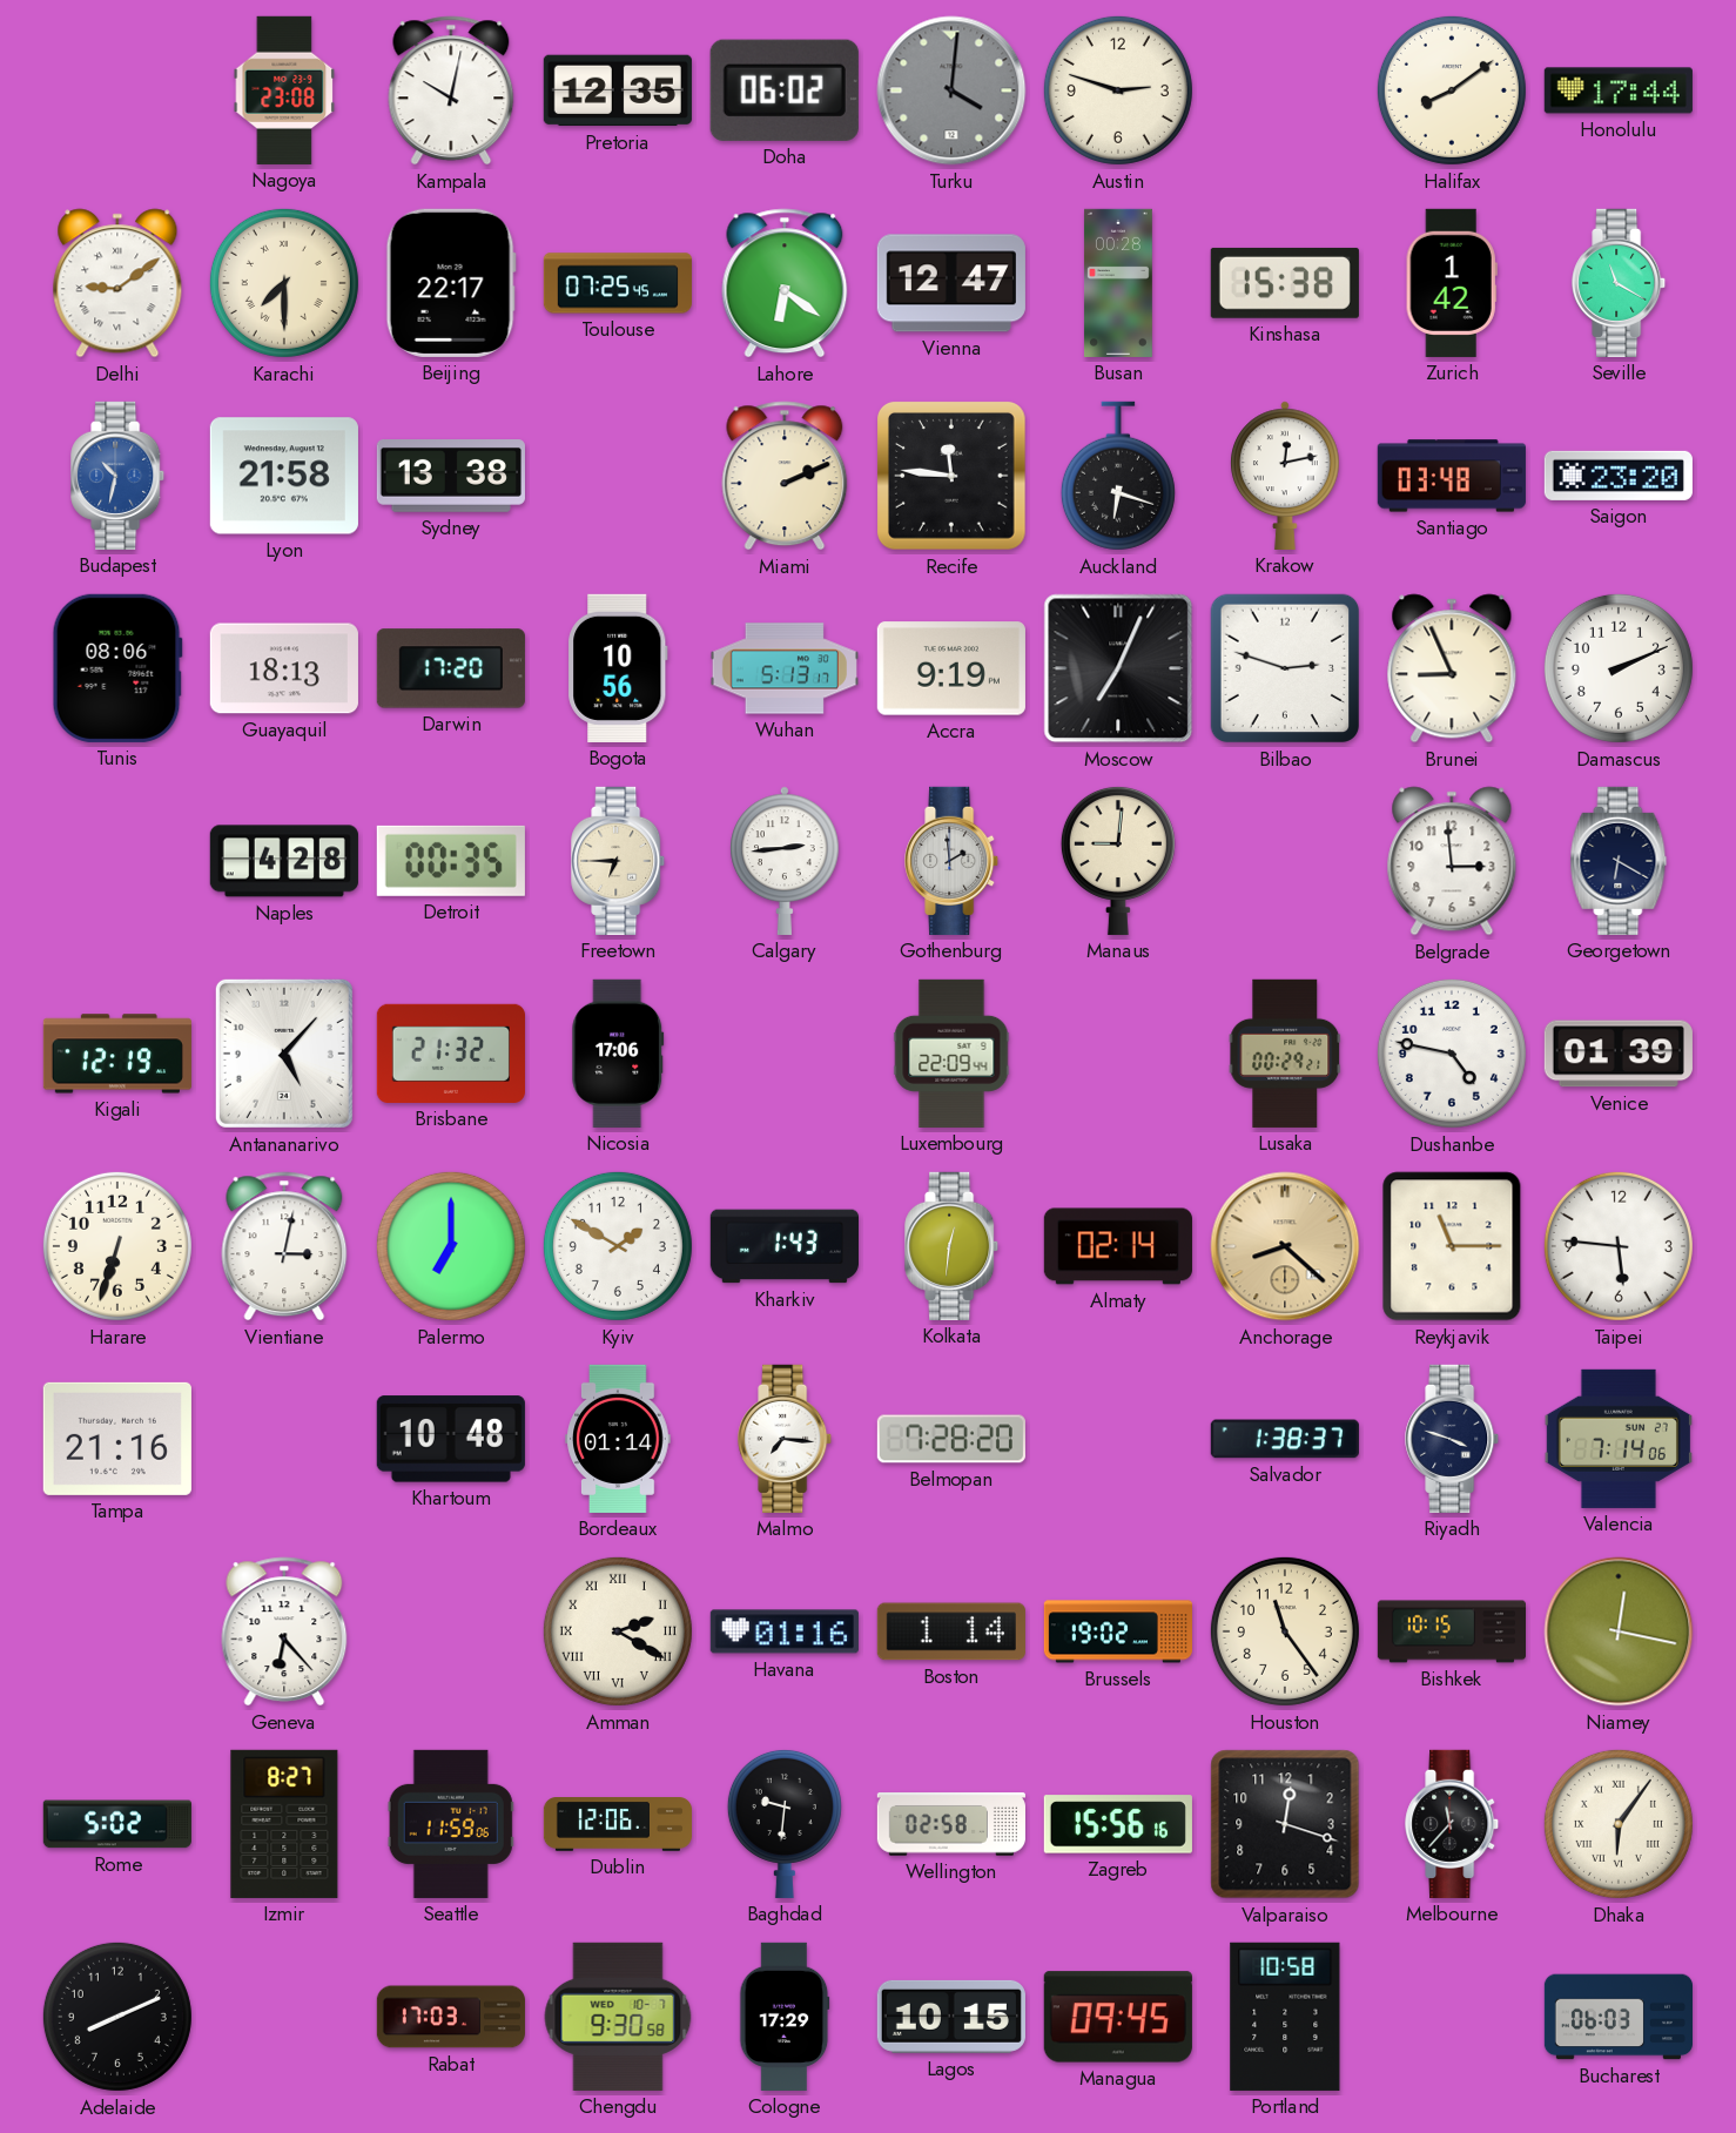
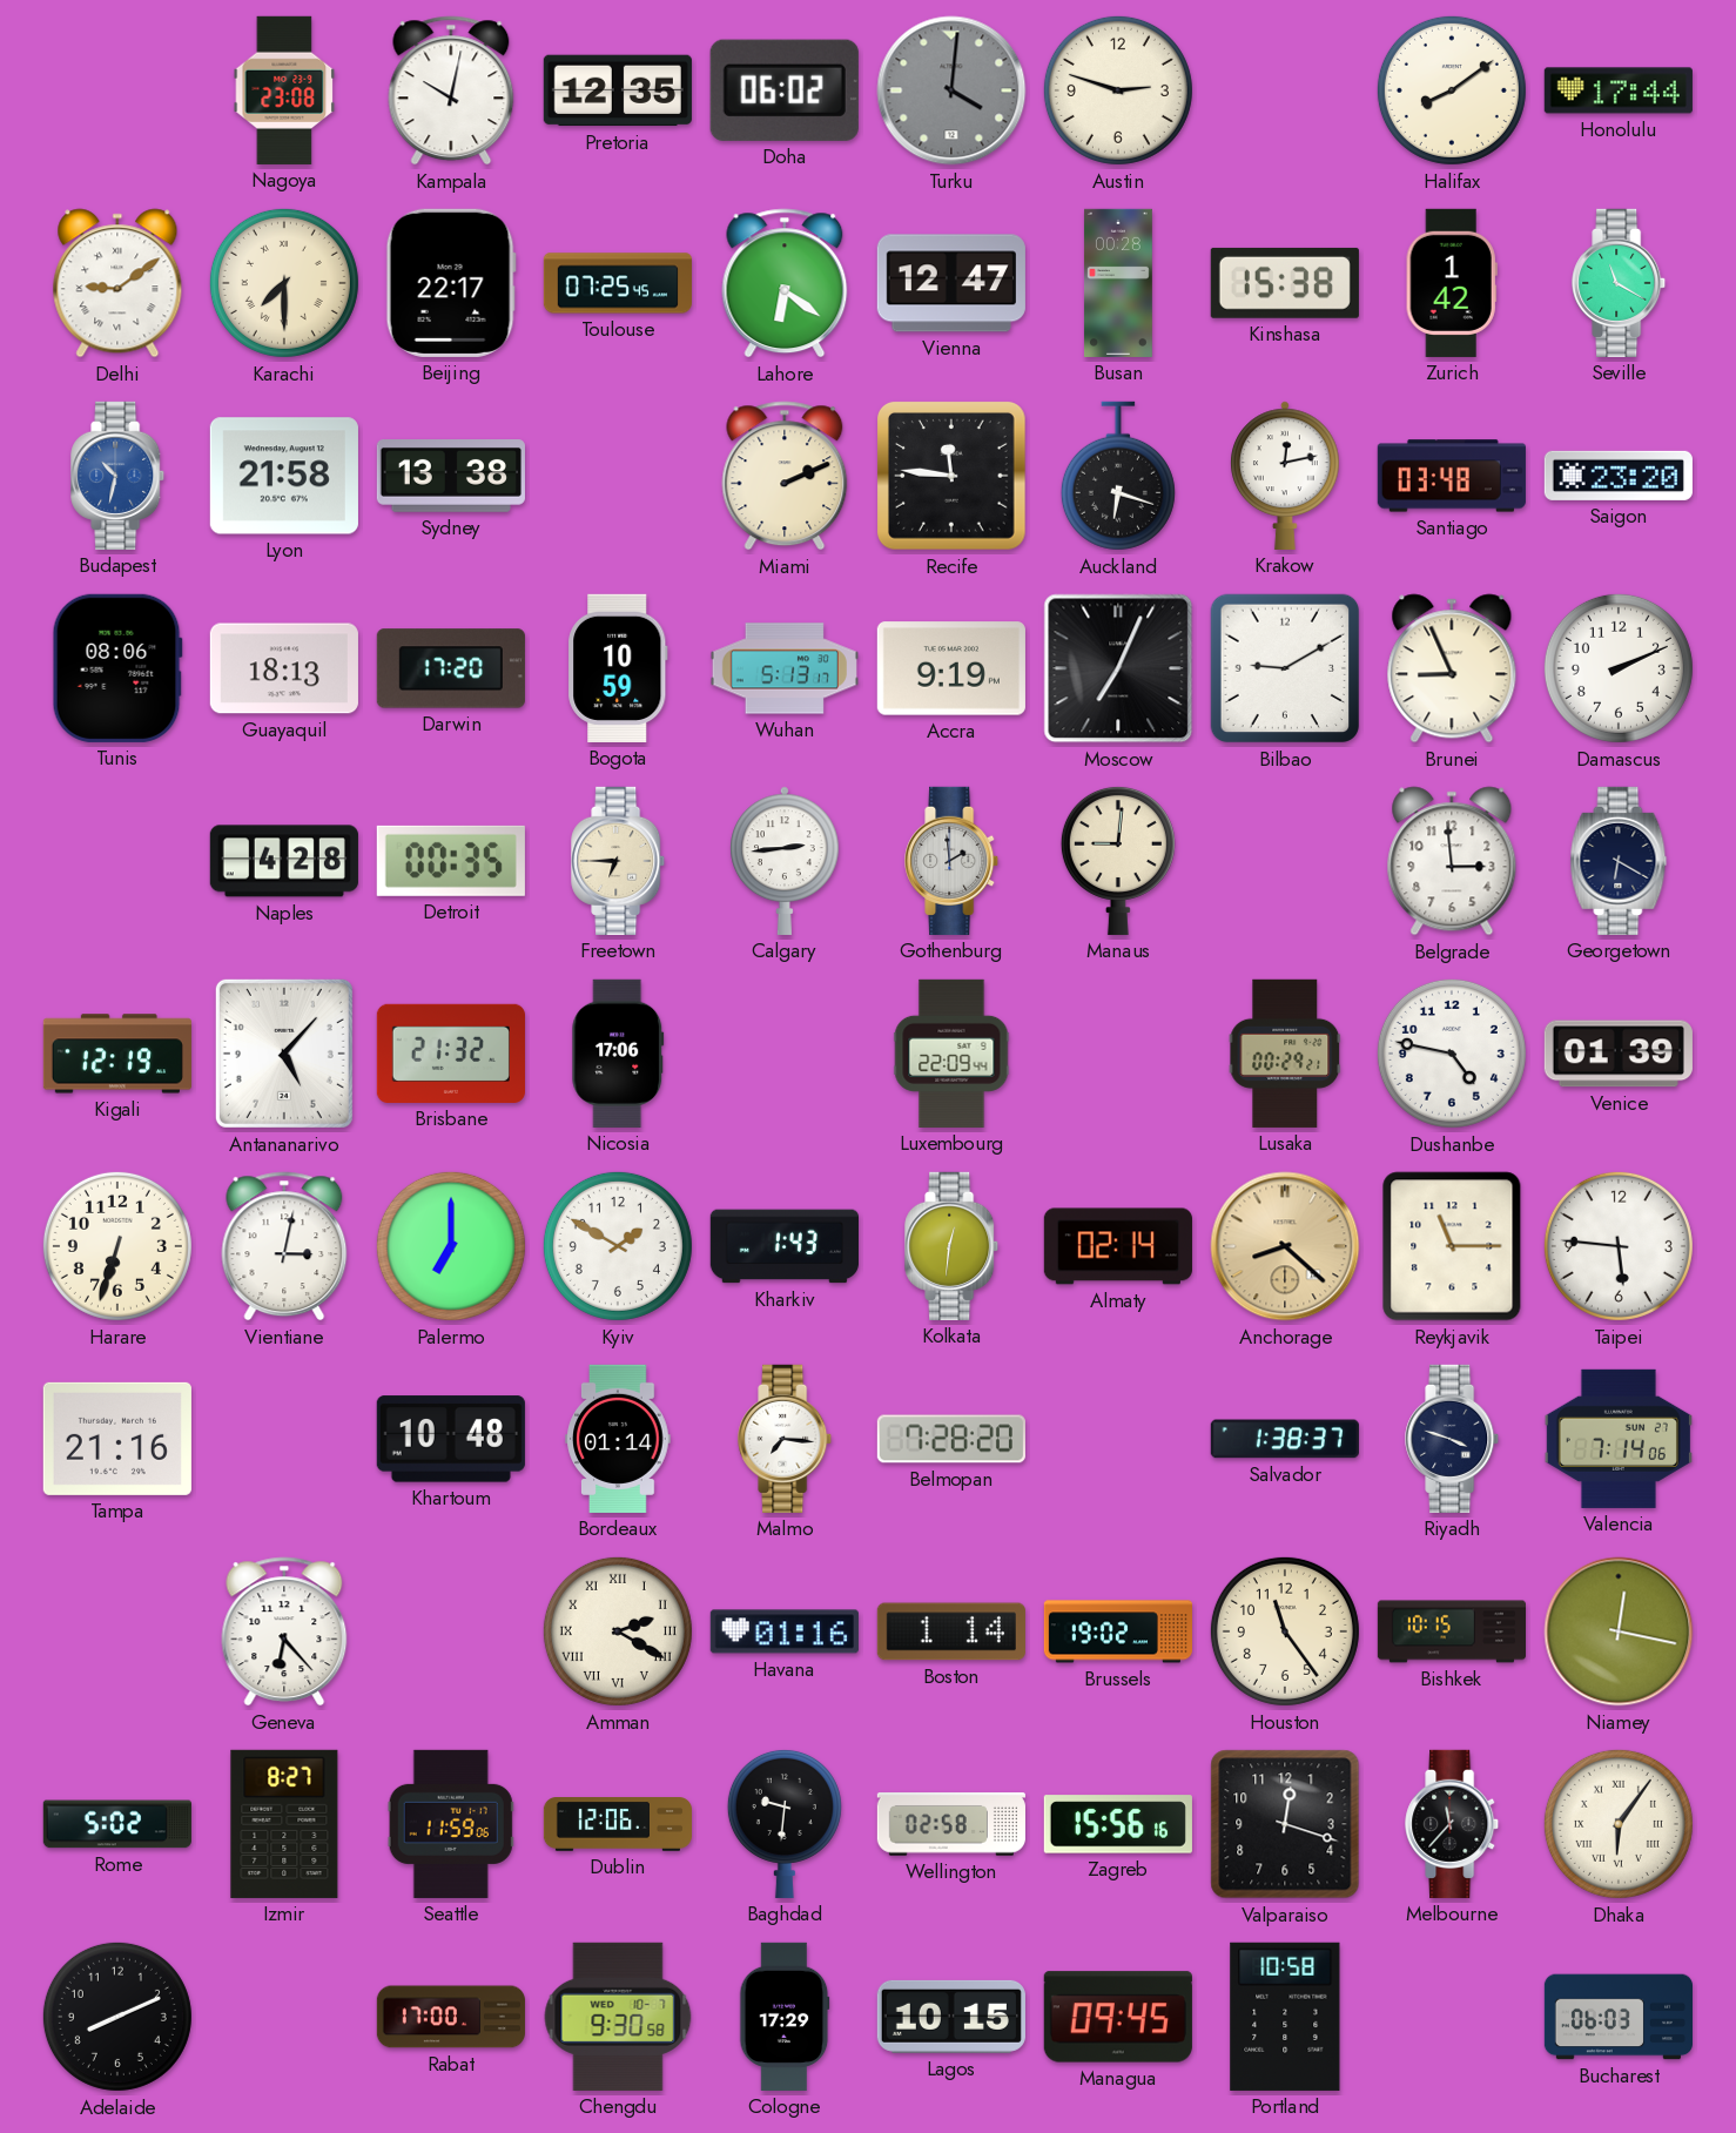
Bogota: 10:56 -> 10:59 (618, 668)
Bilbao: 2:48 -> 9:10 (1285, 668)
Rabat: 17:03 -> 17:00 (451, 2017)
